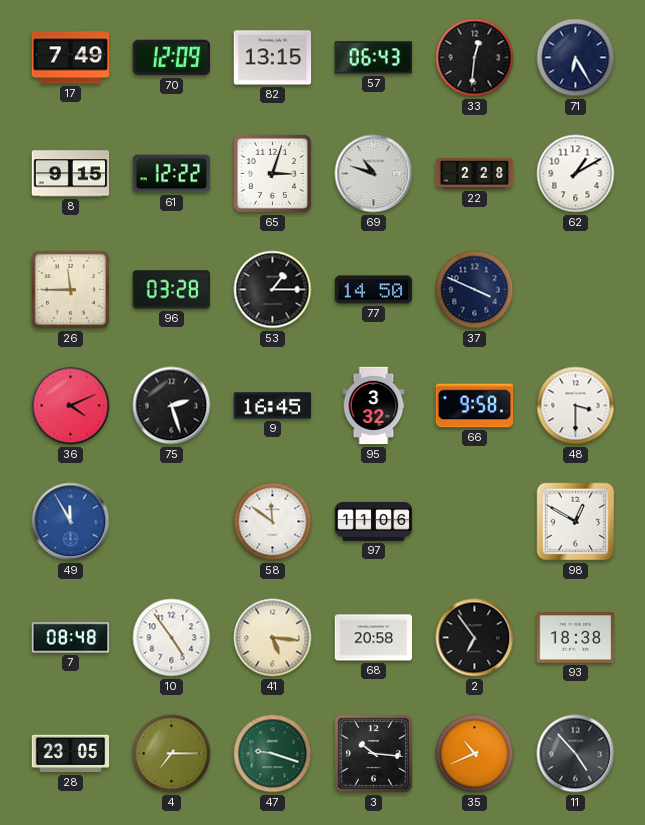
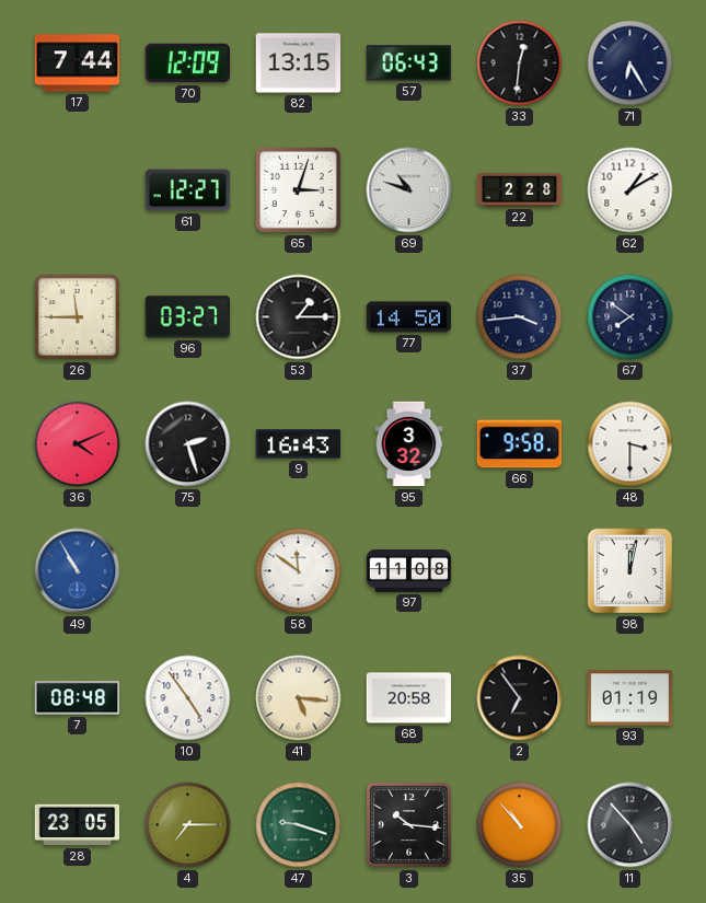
17: 7:49 -> 7:44 (78, 63)
8: 9:15 -> none (71, 174)
61: 12:22 -> 12:27 (188, 190)
96: 03:28 -> 03:27 (187, 317)
37: 3:49 -> 3:44 (520, 317)
67: none -> 7:51 (630, 317)
9: 16:45 -> 16:43 (299, 444)
49: 11:55 -> 10:55 (78, 571)
97: 11:06 -> 11:08 (409, 570)
98: 12:50 -> 12:02 (630, 571)
93: 18:38 -> 01:19 (630, 698)
35: 10:41 -> 10:53 (520, 825)
